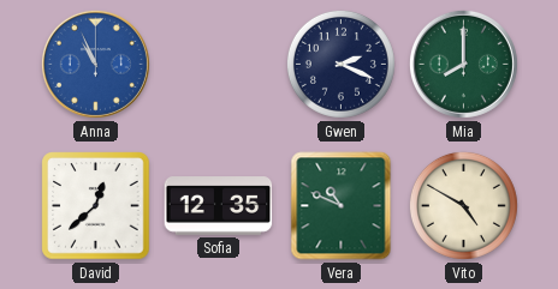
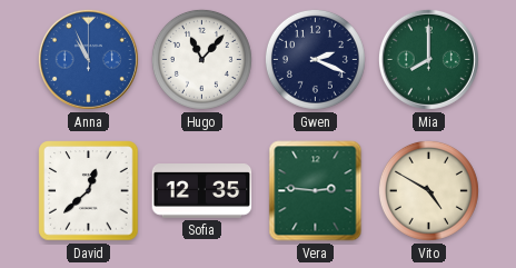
Hugo: none -> 11:07 (201, 59)
Vera: 10:49 -> 2:46 (316, 191)
